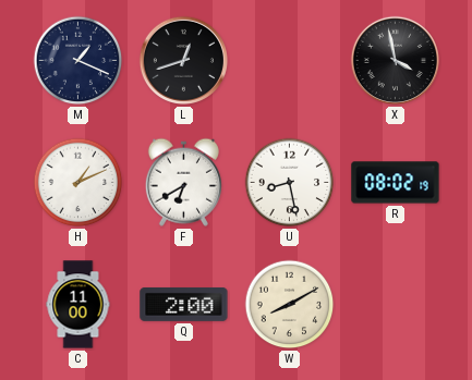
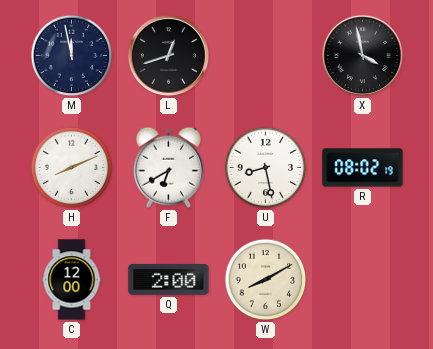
M: 1:19 -> 11:58 (72, 56)
H: 1:11 -> 8:11 (72, 168)
C: 11:00 -> 12:00 (72, 280)
